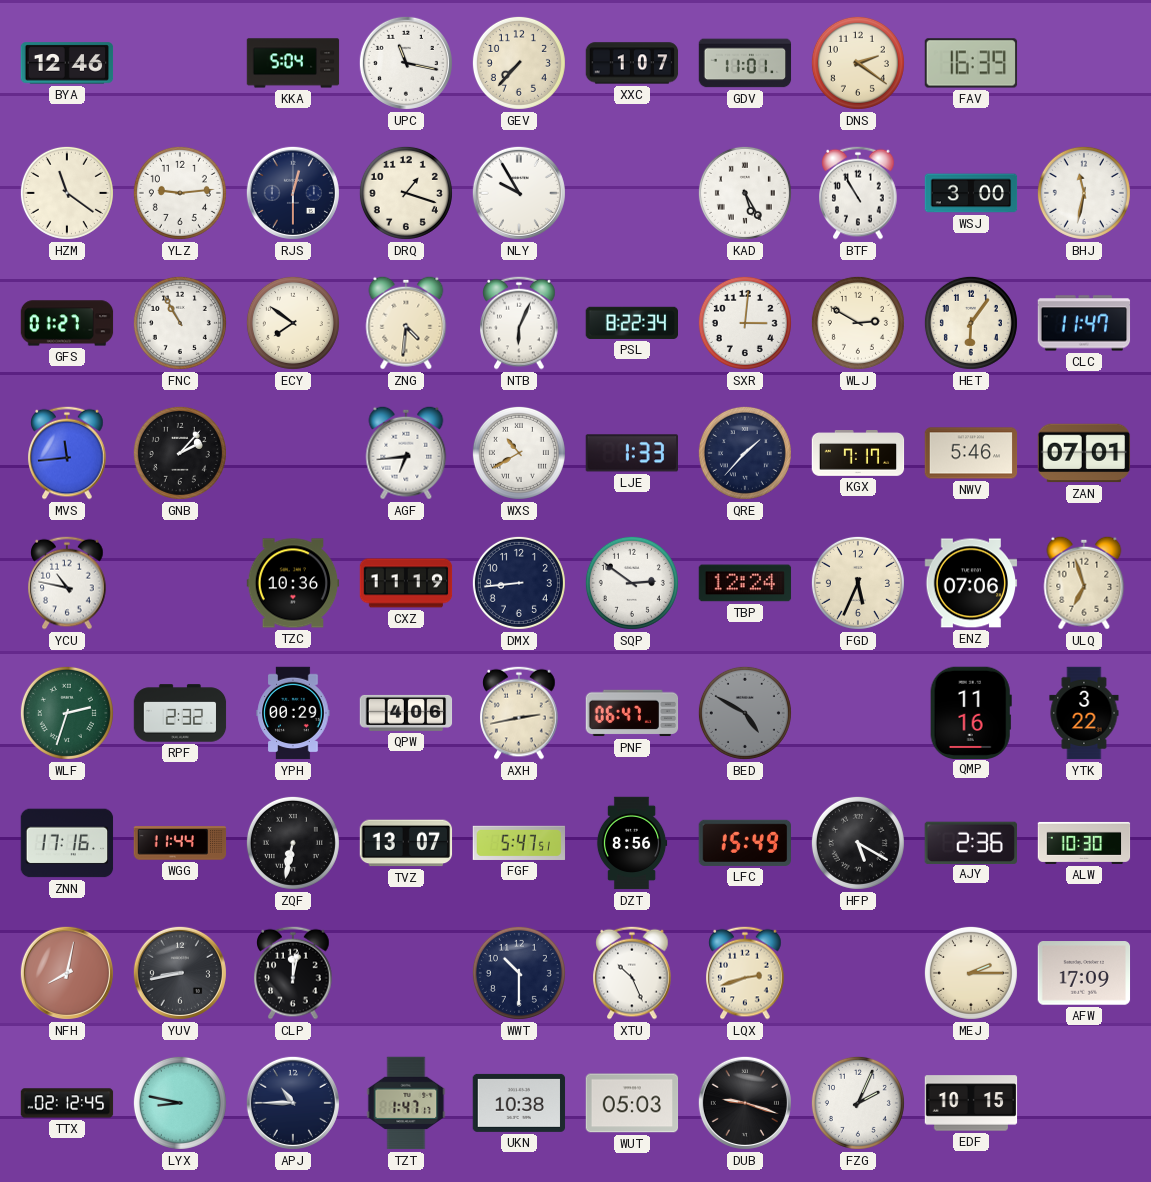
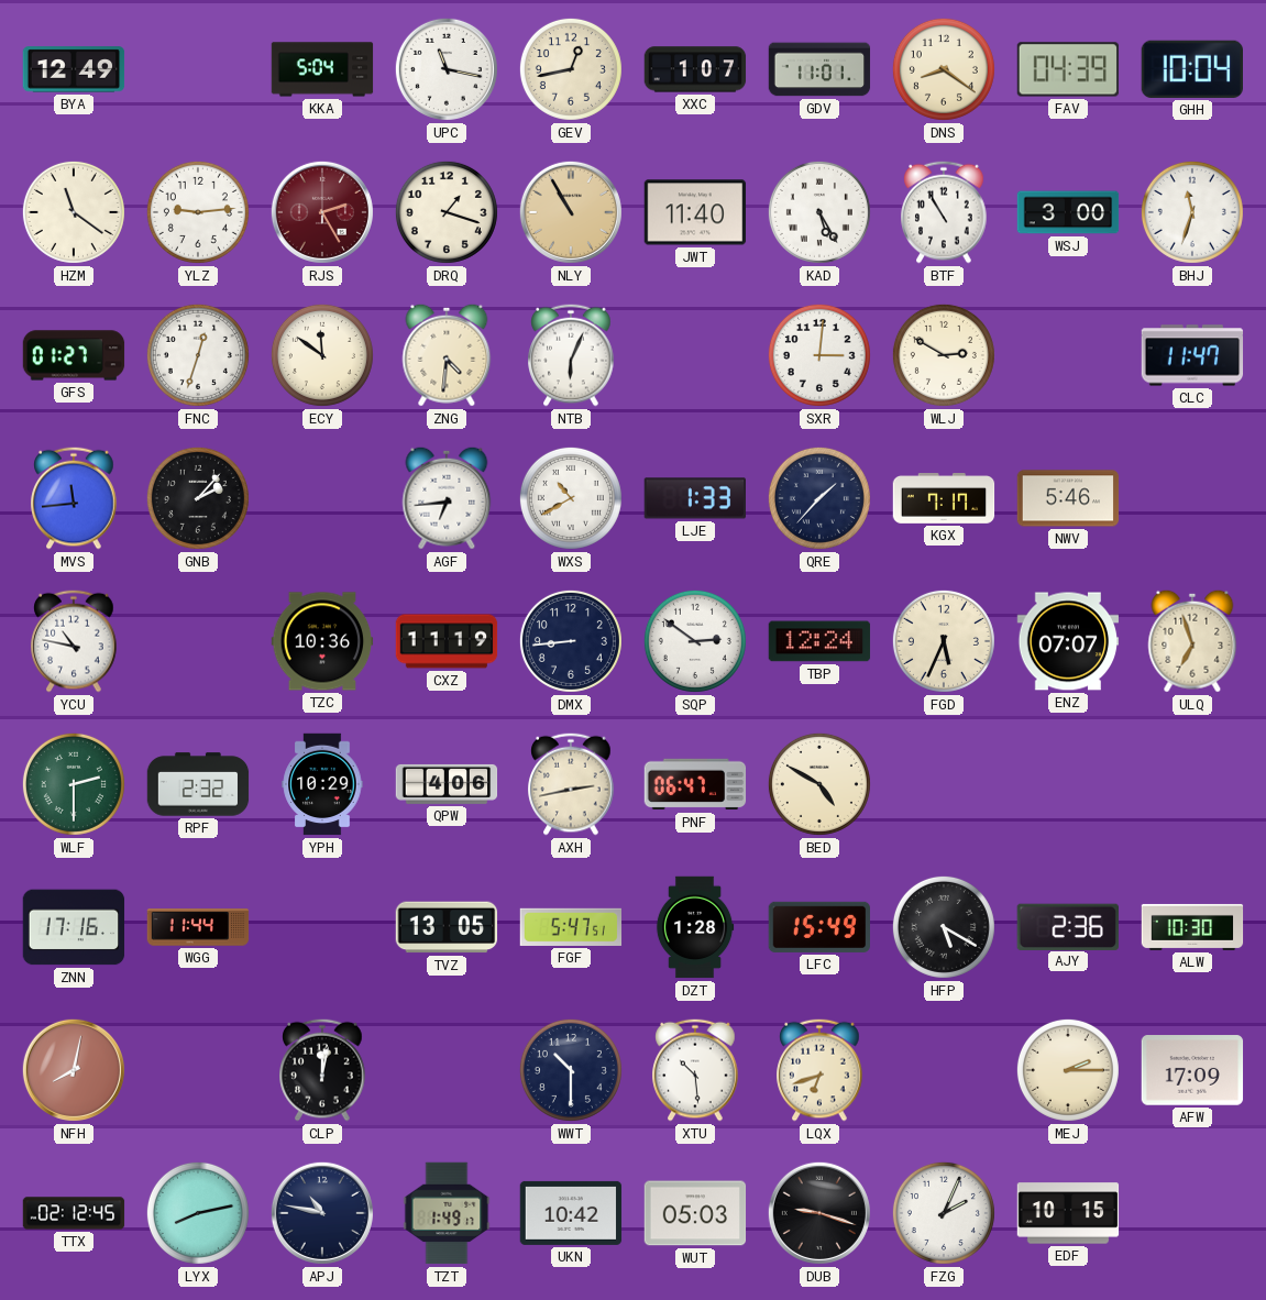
BYA: 12:46 -> 12:49 (74, 69)
GEV: 7:37 -> 12:43 (571, 69)
DNS: 2:21 -> 8:21 (944, 69)
FAV: 16:39 -> 04:39 (1068, 69)
GHH: none -> 10:04 (1191, 69)
RJS: 12:30 -> 2:25 (322, 212)
RJS dial: navy -> burgundy (322, 212)
NLY: 9:55 -> 10:55 (571, 212)
NLY dial: white -> champagne (571, 212)
JWT: none -> 11:40 (695, 212)
BHJ: 11:32 -> 11:33 (1192, 212)
FNC: 10:55 -> 12:33 (198, 355)
ECY: 7:51 -> 11:51 (322, 355)
PSL: 8:22 -> none (632, 323)
HET: 6:06 -> none (971, 323)
ZAN: 07:01 -> none (1084, 453)
ENZ: 07:06 -> 07:07 (1068, 641)
WLF: 2:33 -> 2:30 (74, 784)
YPH: 00:29 -> 10:29 (322, 784)
BED dial: grey -> cream (819, 784)
QMP: 11:16 -> none (971, 712)
YTK: 3:22 -> none (1084, 713)
ZQF: 6:32 -> none (293, 843)
TVZ: 13:07 -> 13:05 (447, 927)
DZT: 8:56 -> 1:28 (695, 927)
YUV: 8:43 -> none (180, 973)
XTU: 10:26 -> 10:29 (695, 1070)
LQX: 2:42 -> 6:42 (819, 1070)
LYX: 8:47 -> 8:13 (198, 1213)
APJ: 10:45 -> 10:47 (322, 1213)
TZT: 1:47 -> 1:49 (447, 1213)
UKN: 10:38 -> 10:42 (571, 1213)
